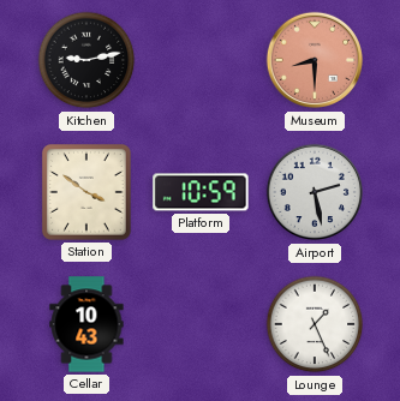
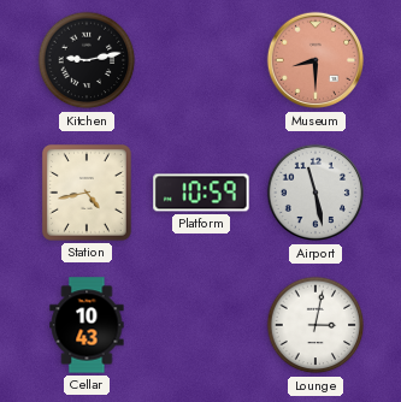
Station: 3:51 -> 4:43 (87, 193)
Airport: 2:28 -> 11:28 (316, 193)
Lounge: 1:26 -> 3:02 (316, 325)
